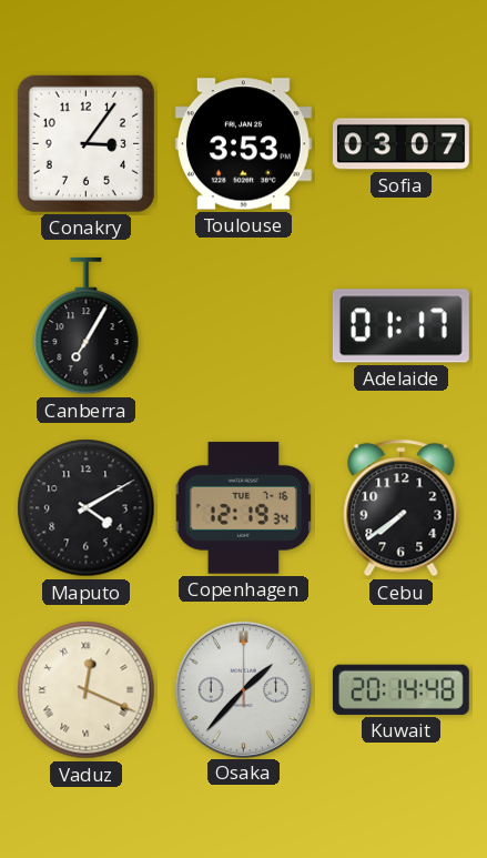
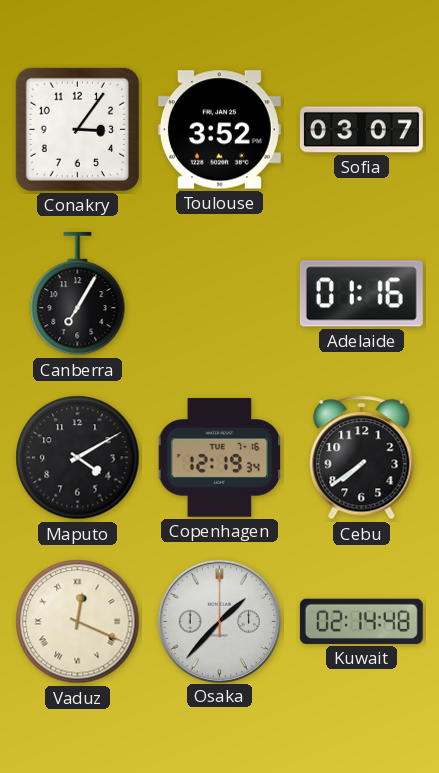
Toulouse: 3:53 -> 3:52 (219, 130)
Adelaide: 01:17 -> 01:16 (361, 294)
Kuwait: 20:14 -> 02:14 (361, 621)
